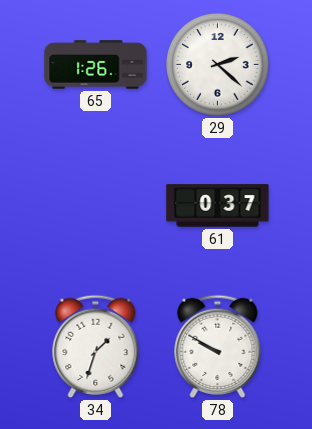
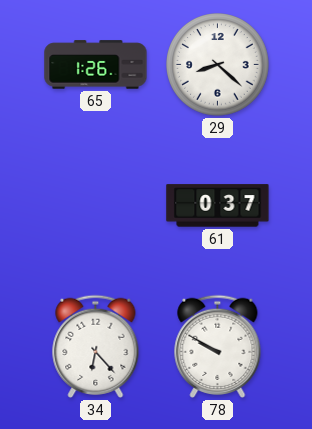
29: 2:22 -> 8:22 (218, 65)
34: 1:33 -> 6:23 (96, 346)
